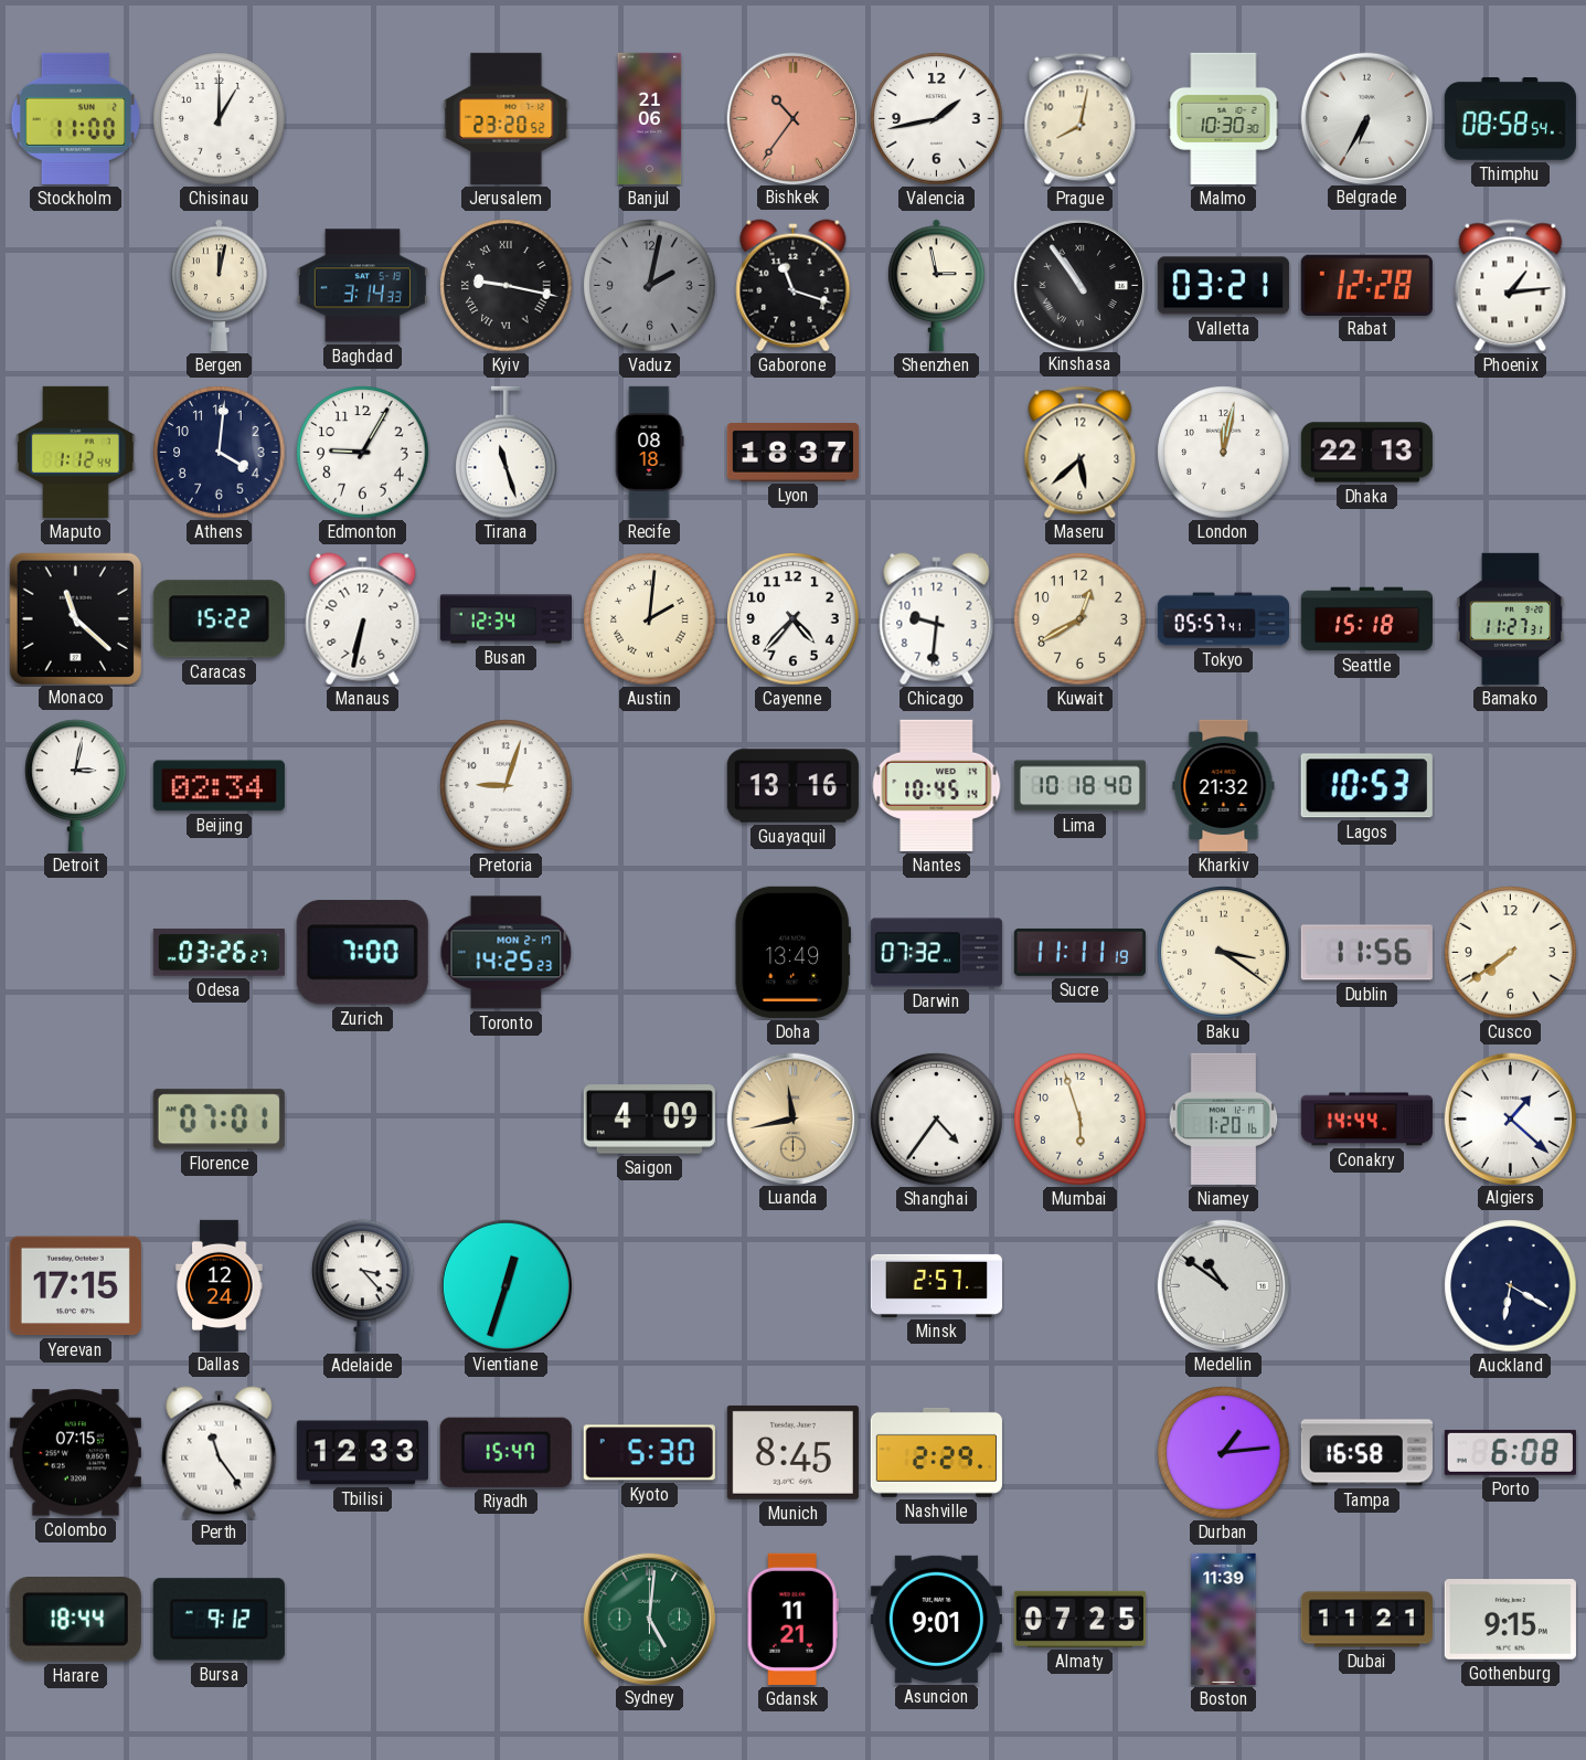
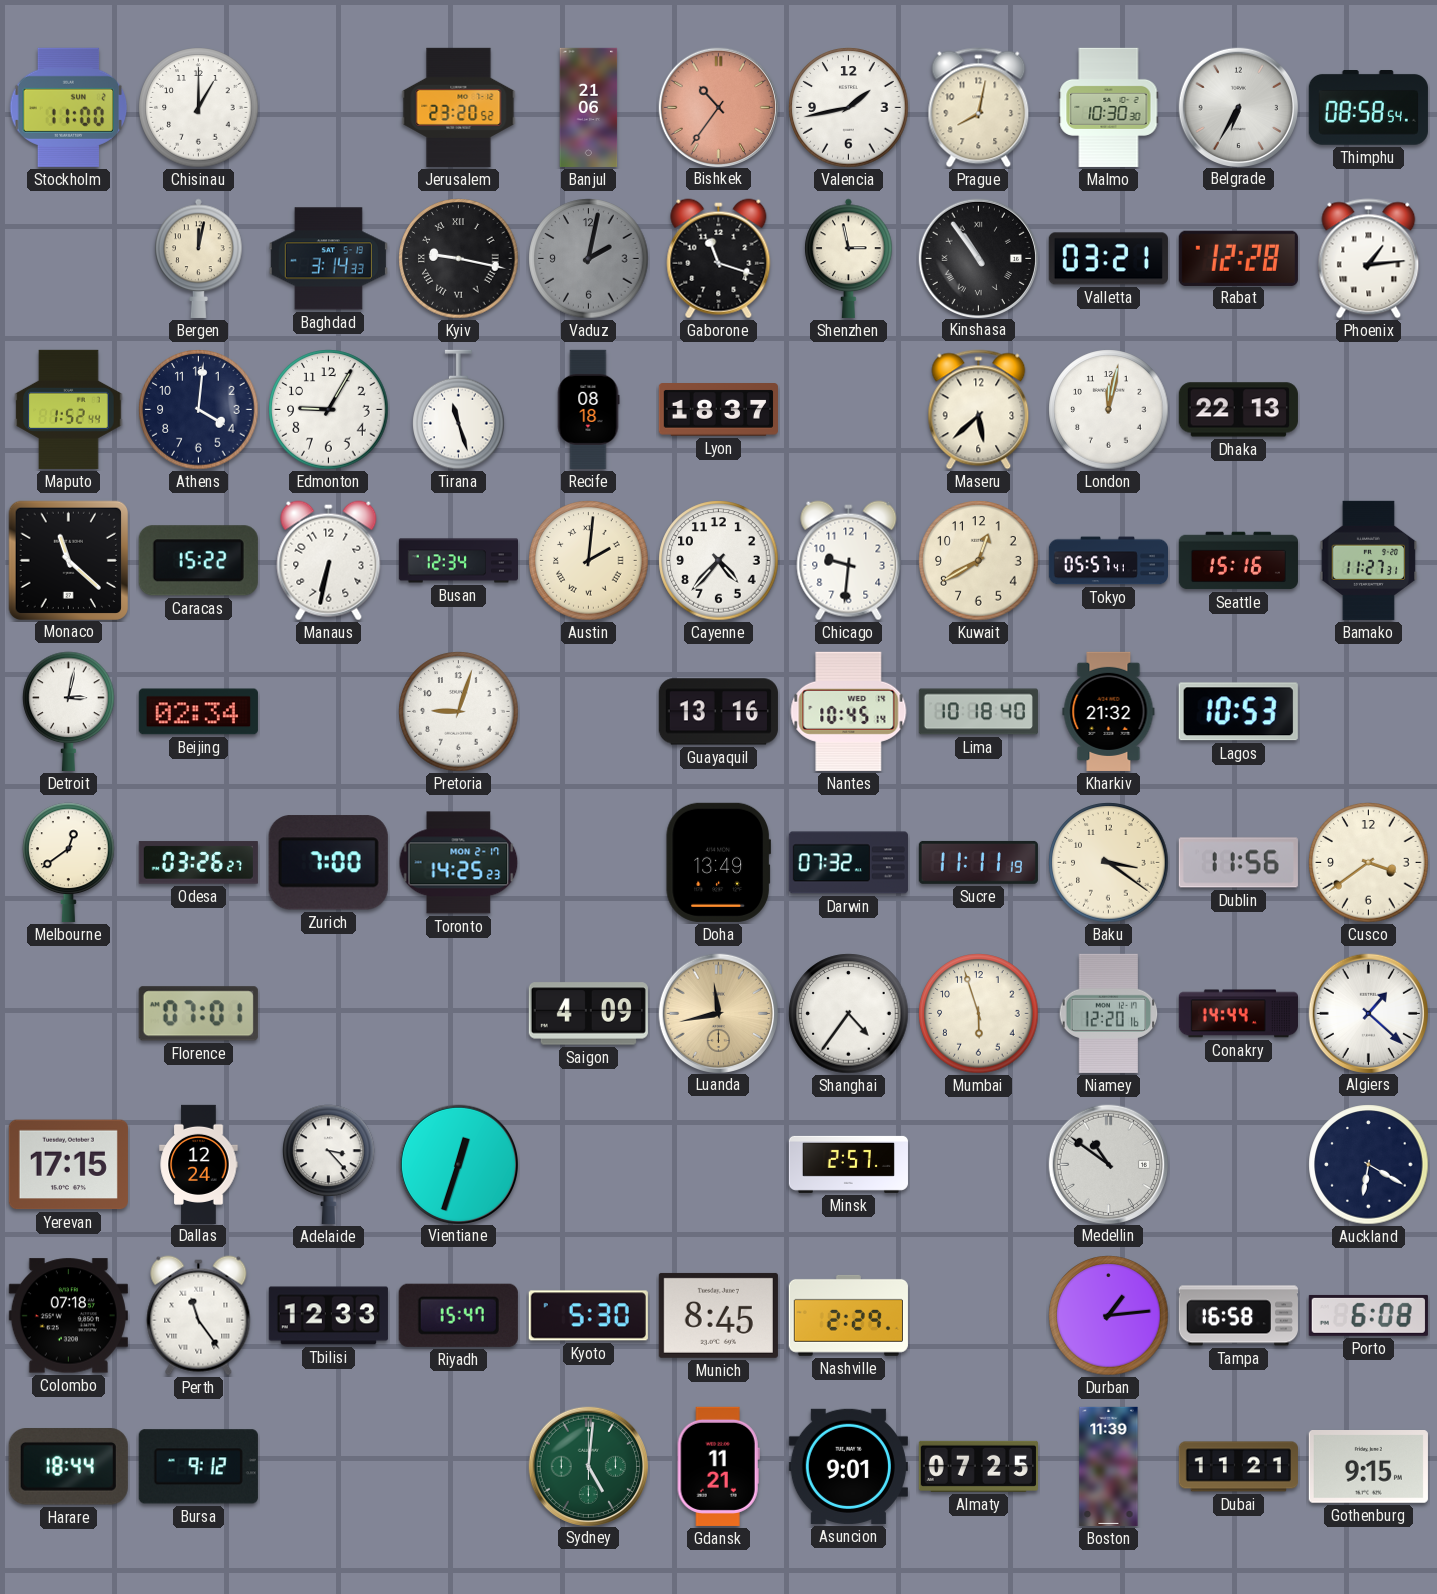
Maputo: 1:12 -> 1:52 (69, 409)
Seattle: 15:18 -> 15:16 (1238, 561)
Melbourne: none -> 12:39 (69, 862)
Cusco: 7:39 -> 3:39 (1369, 863)
Niamey: 1:20 -> 12:20 (1109, 1013)
Colombo: 07:15 -> 07:18 (68, 1316)
